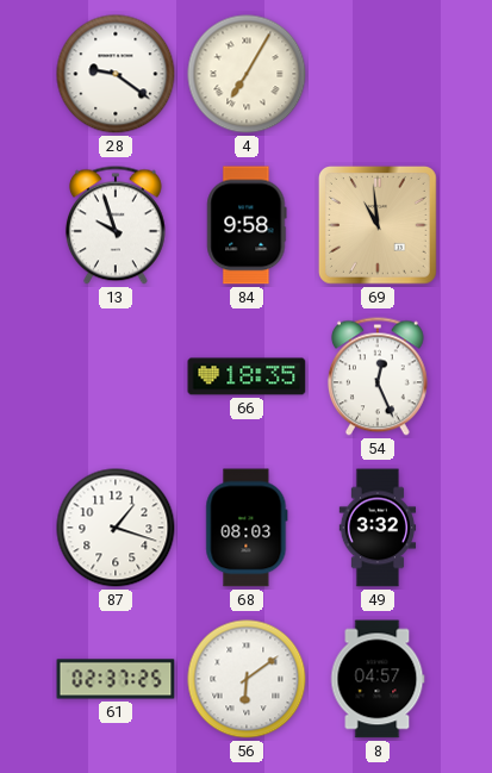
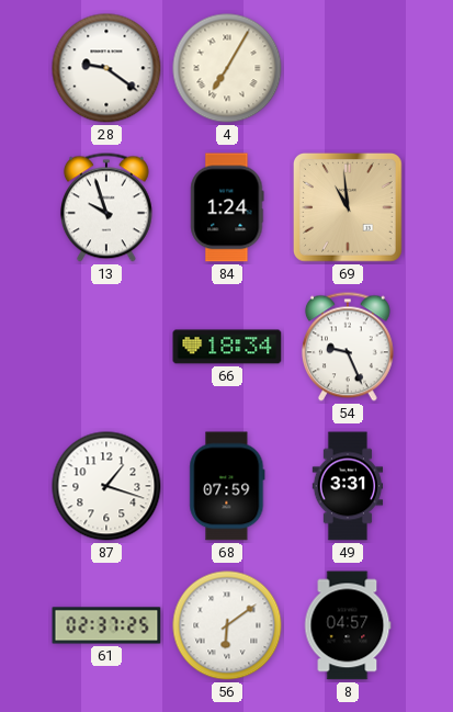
84: 9:58 -> 1:24 (227, 207)
66: 18:35 -> 18:34 (227, 347)
54: 12:26 -> 9:26 (348, 347)
68: 08:03 -> 07:59 (227, 486)
49: 3:32 -> 3:31 (348, 486)
